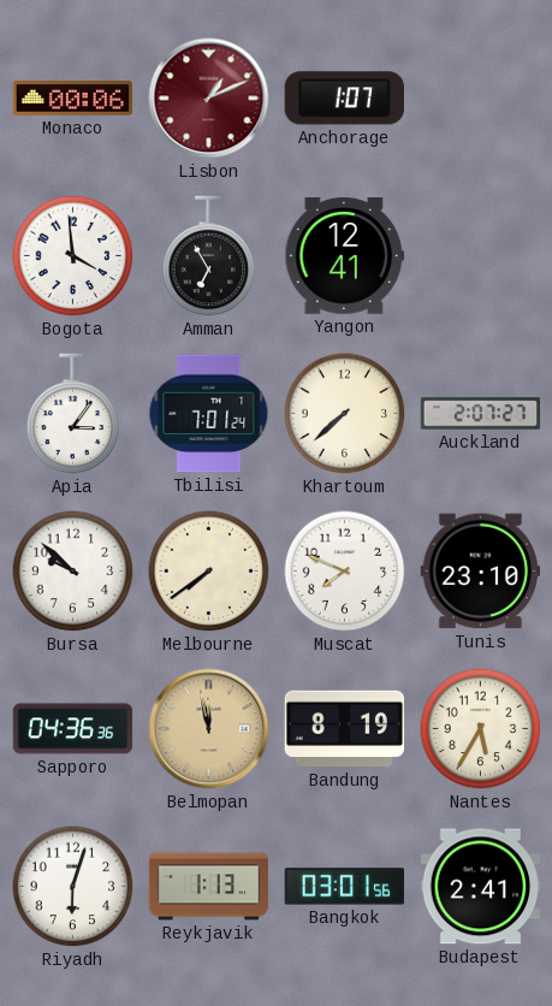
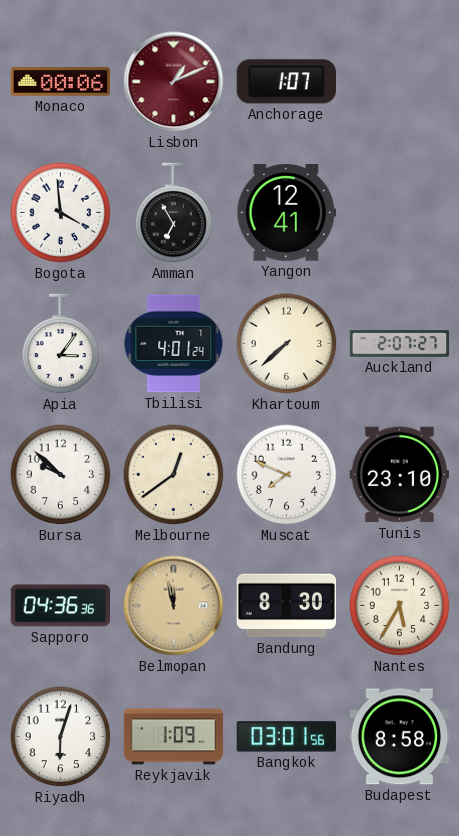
Tbilisi: 7:01 -> 4:01 (174, 344)
Melbourne: 7:39 -> 12:39 (174, 475)
Bandung: 8:19 -> 8:30 (287, 606)
Reykjavik: 1:13 -> 1:09 (174, 737)
Budapest: 2:41 -> 8:58 (400, 737)
